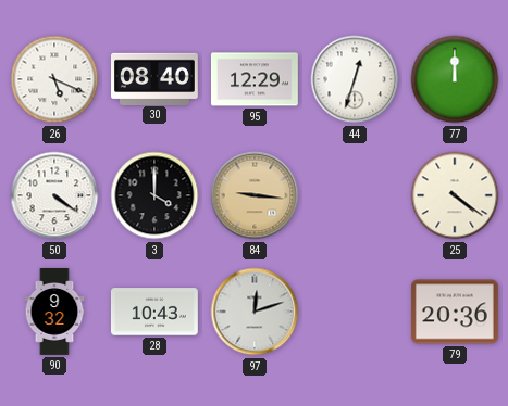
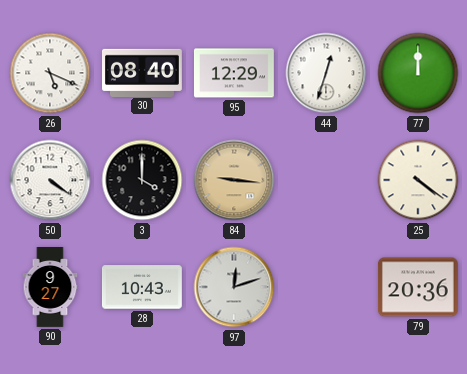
90: 9:32 -> 9:27 (50, 288)
